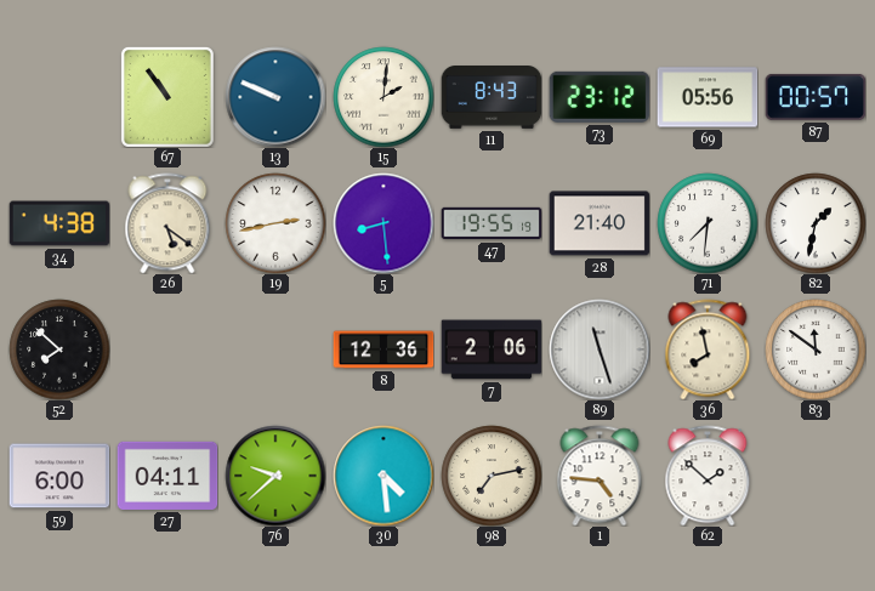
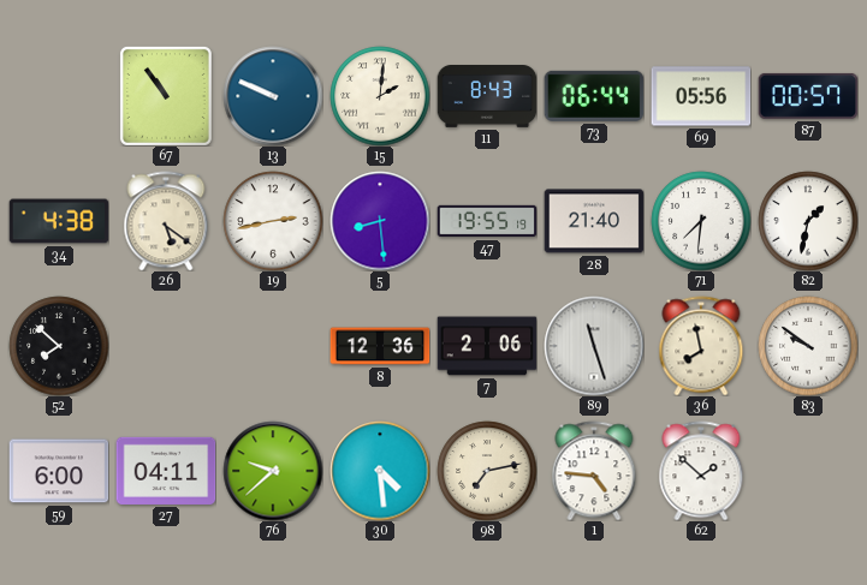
73: 23:12 -> 06:44 (594, 96)
83: 11:51 -> 9:51 (808, 346)
